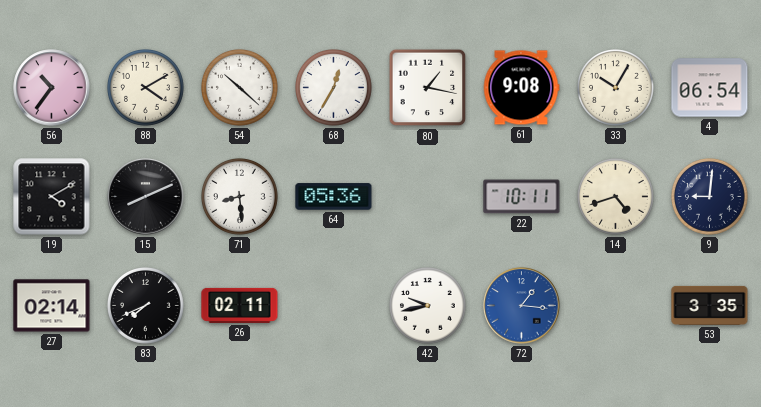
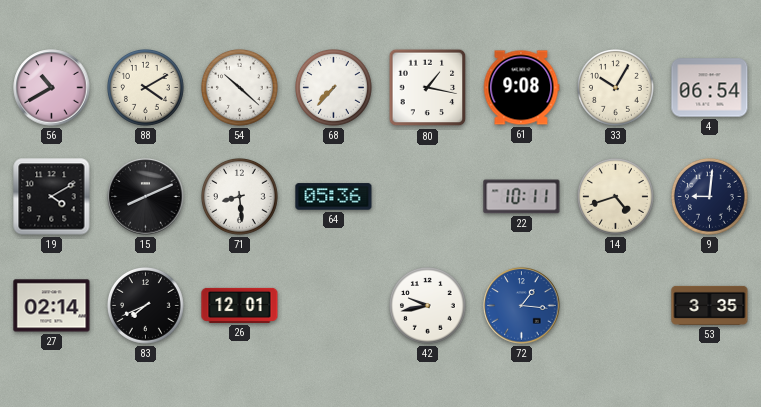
56: 10:36 -> 10:40 (52, 88)
68: 12:35 -> 7:37 (334, 88)
26: 02:11 -> 12:01 (240, 305)
